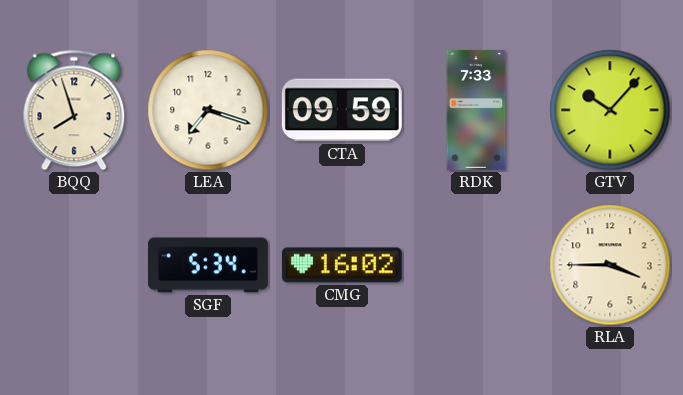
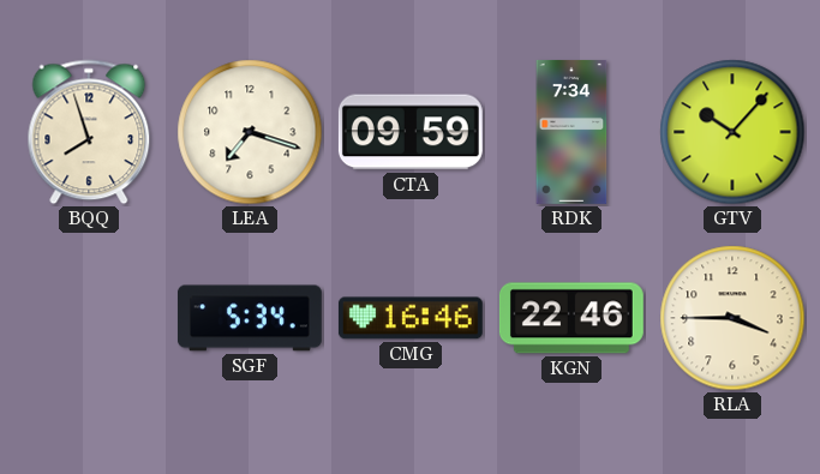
RDK: 7:33 -> 7:34 (571, 132)
CMG: 16:02 -> 16:46 (411, 318)
KGN: none -> 22:46 (571, 318)
